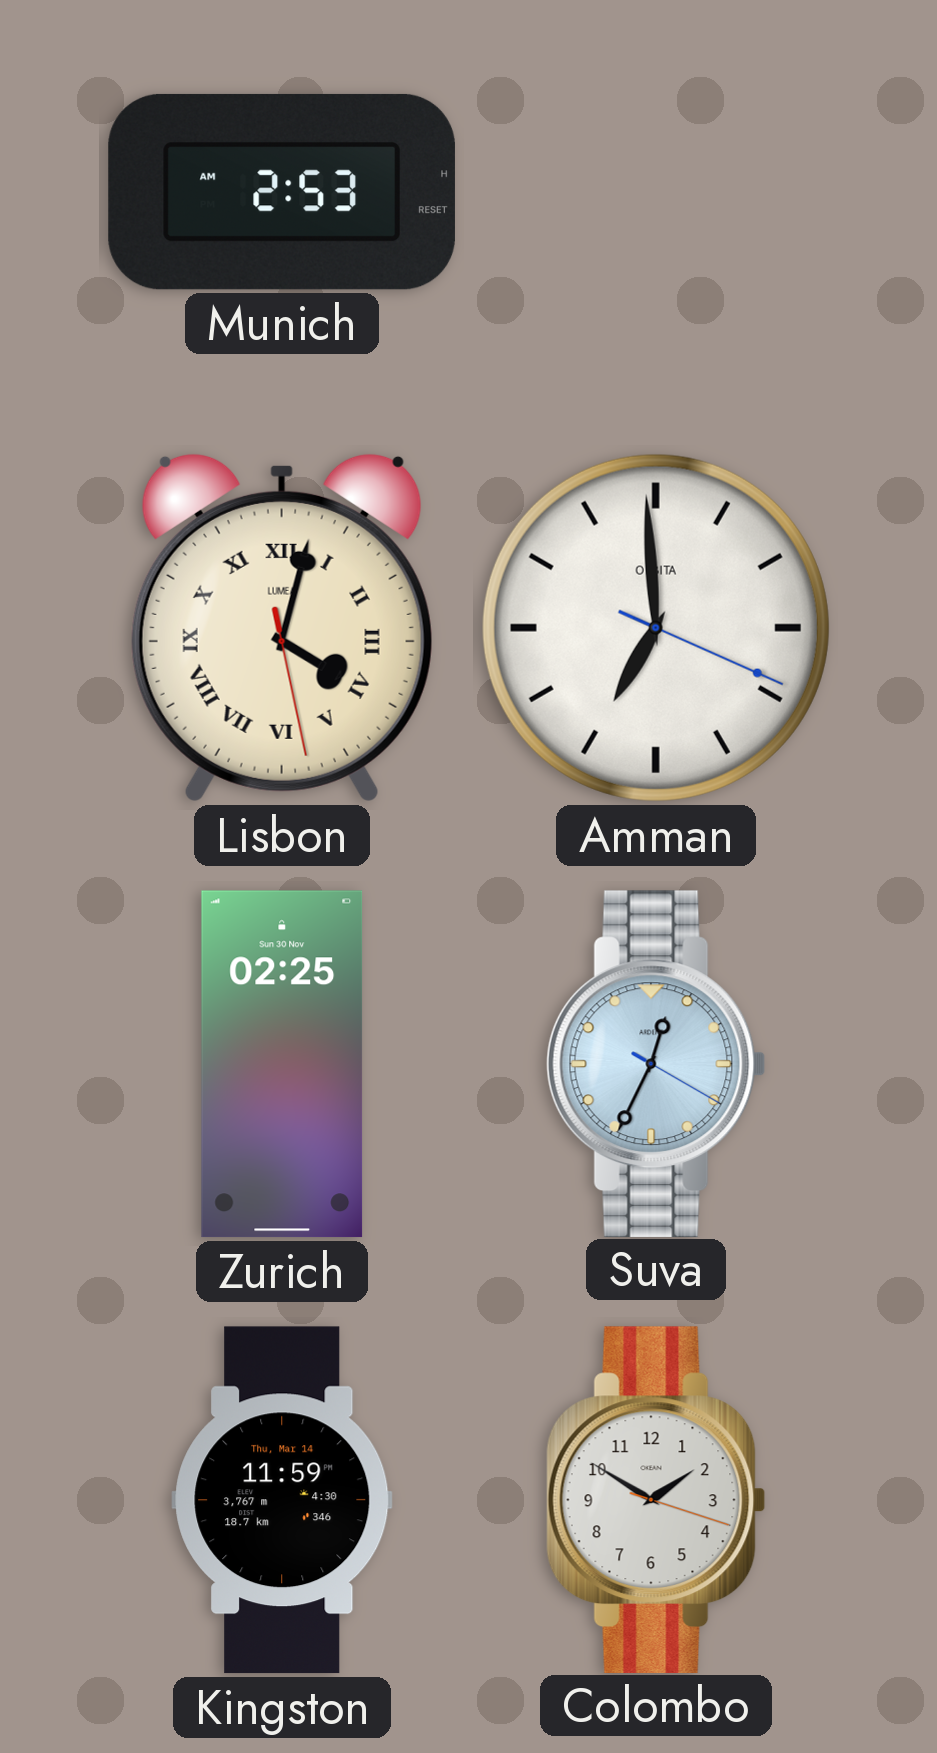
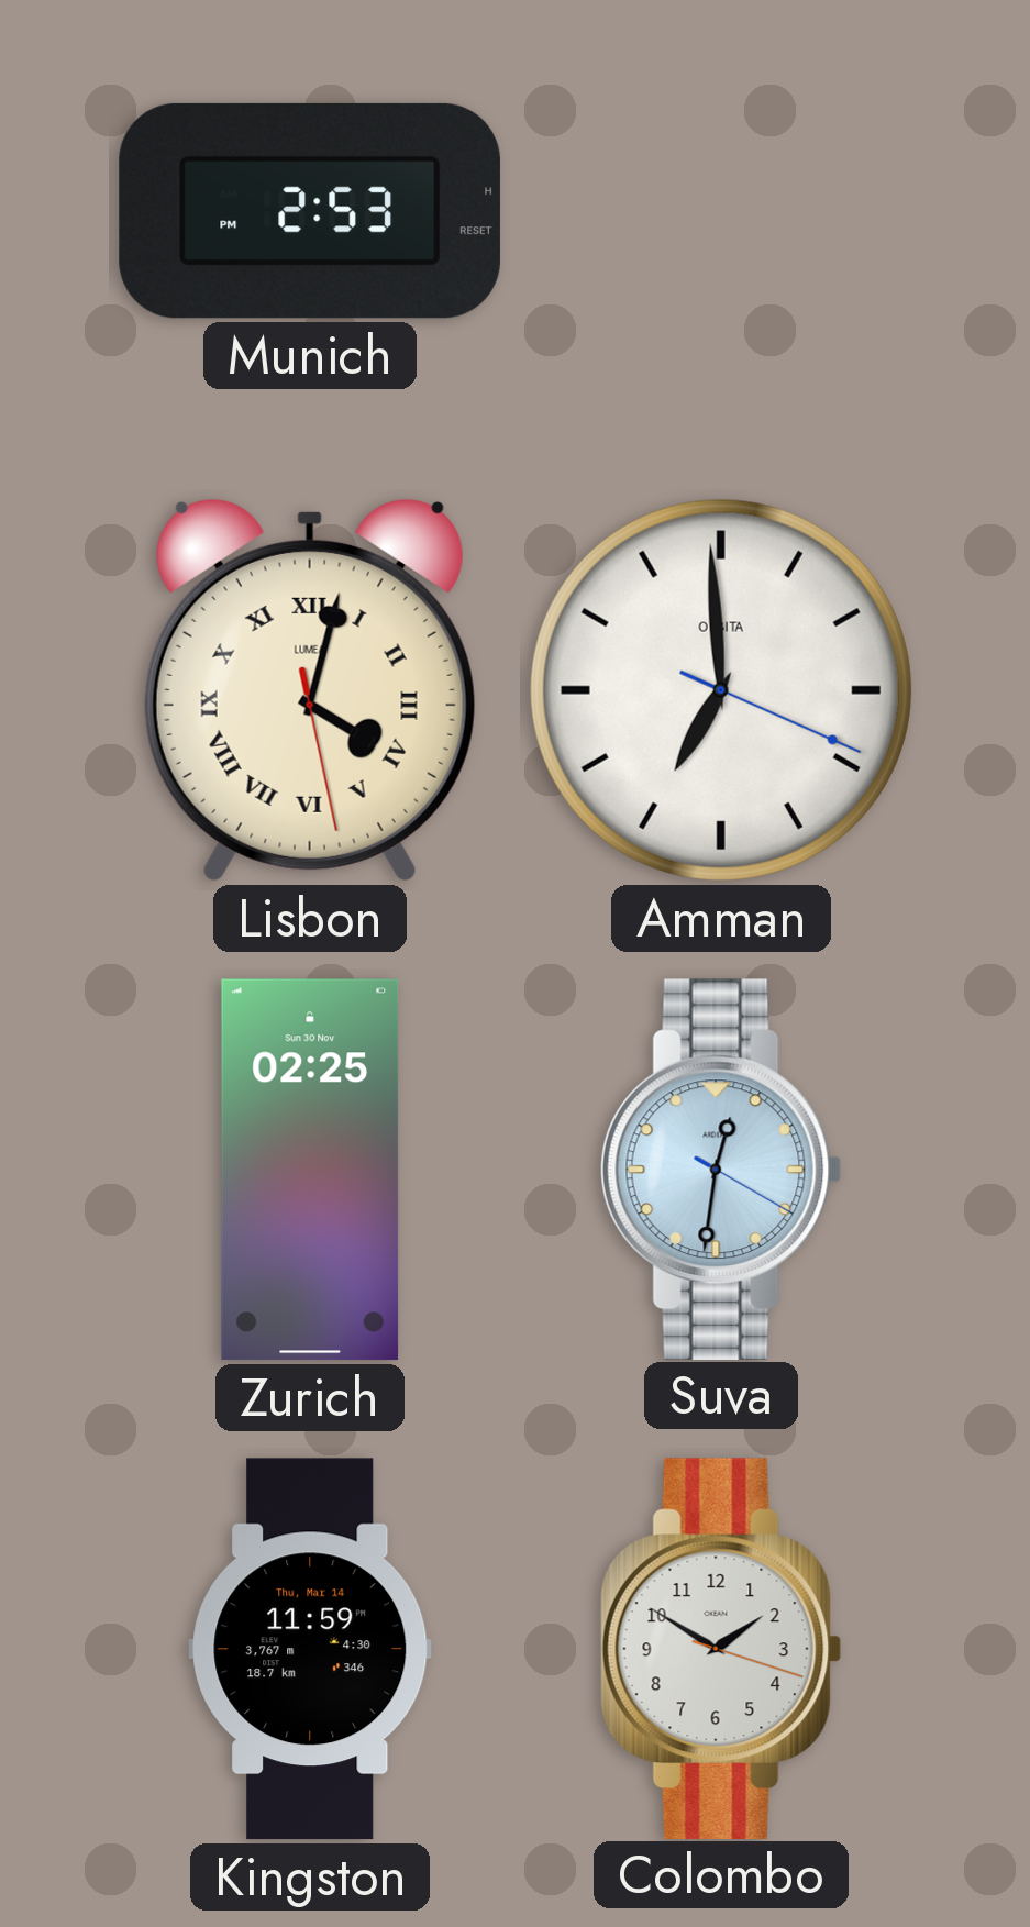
Munich: 2:53 AM -> 2:53 PM (310, 211)
Suva: 12:34 -> 12:31 (721, 1169)
